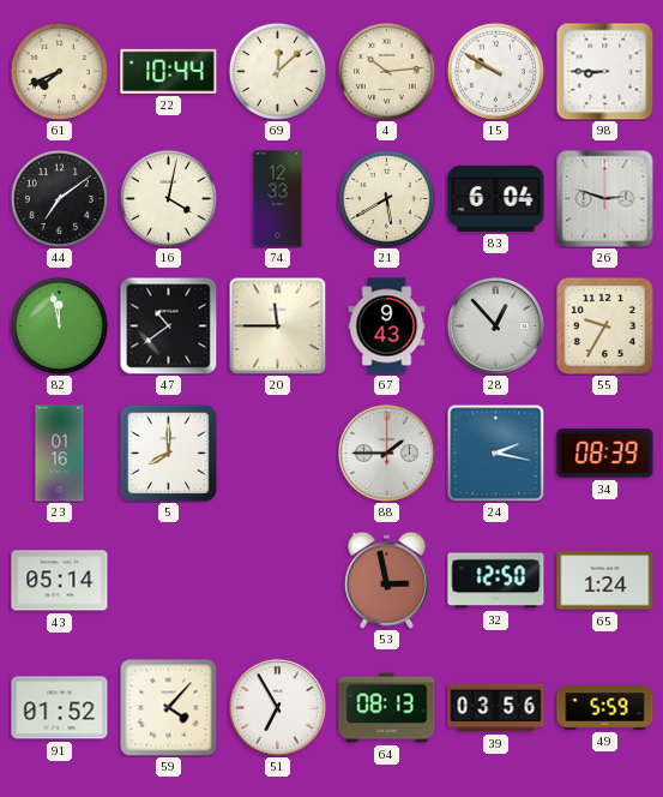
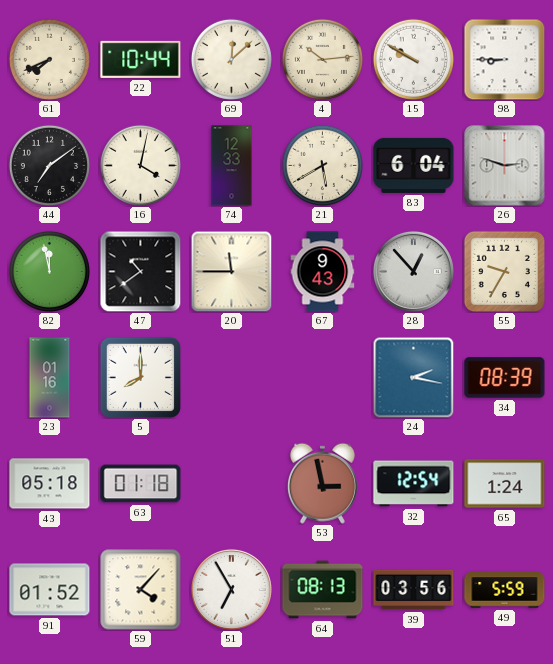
88: 1:45 -> none (386, 453)
43: 05:14 -> 05:18 (50, 484)
63: none -> 01:18 (141, 484)
32: 12:50 -> 12:54 (414, 484)
